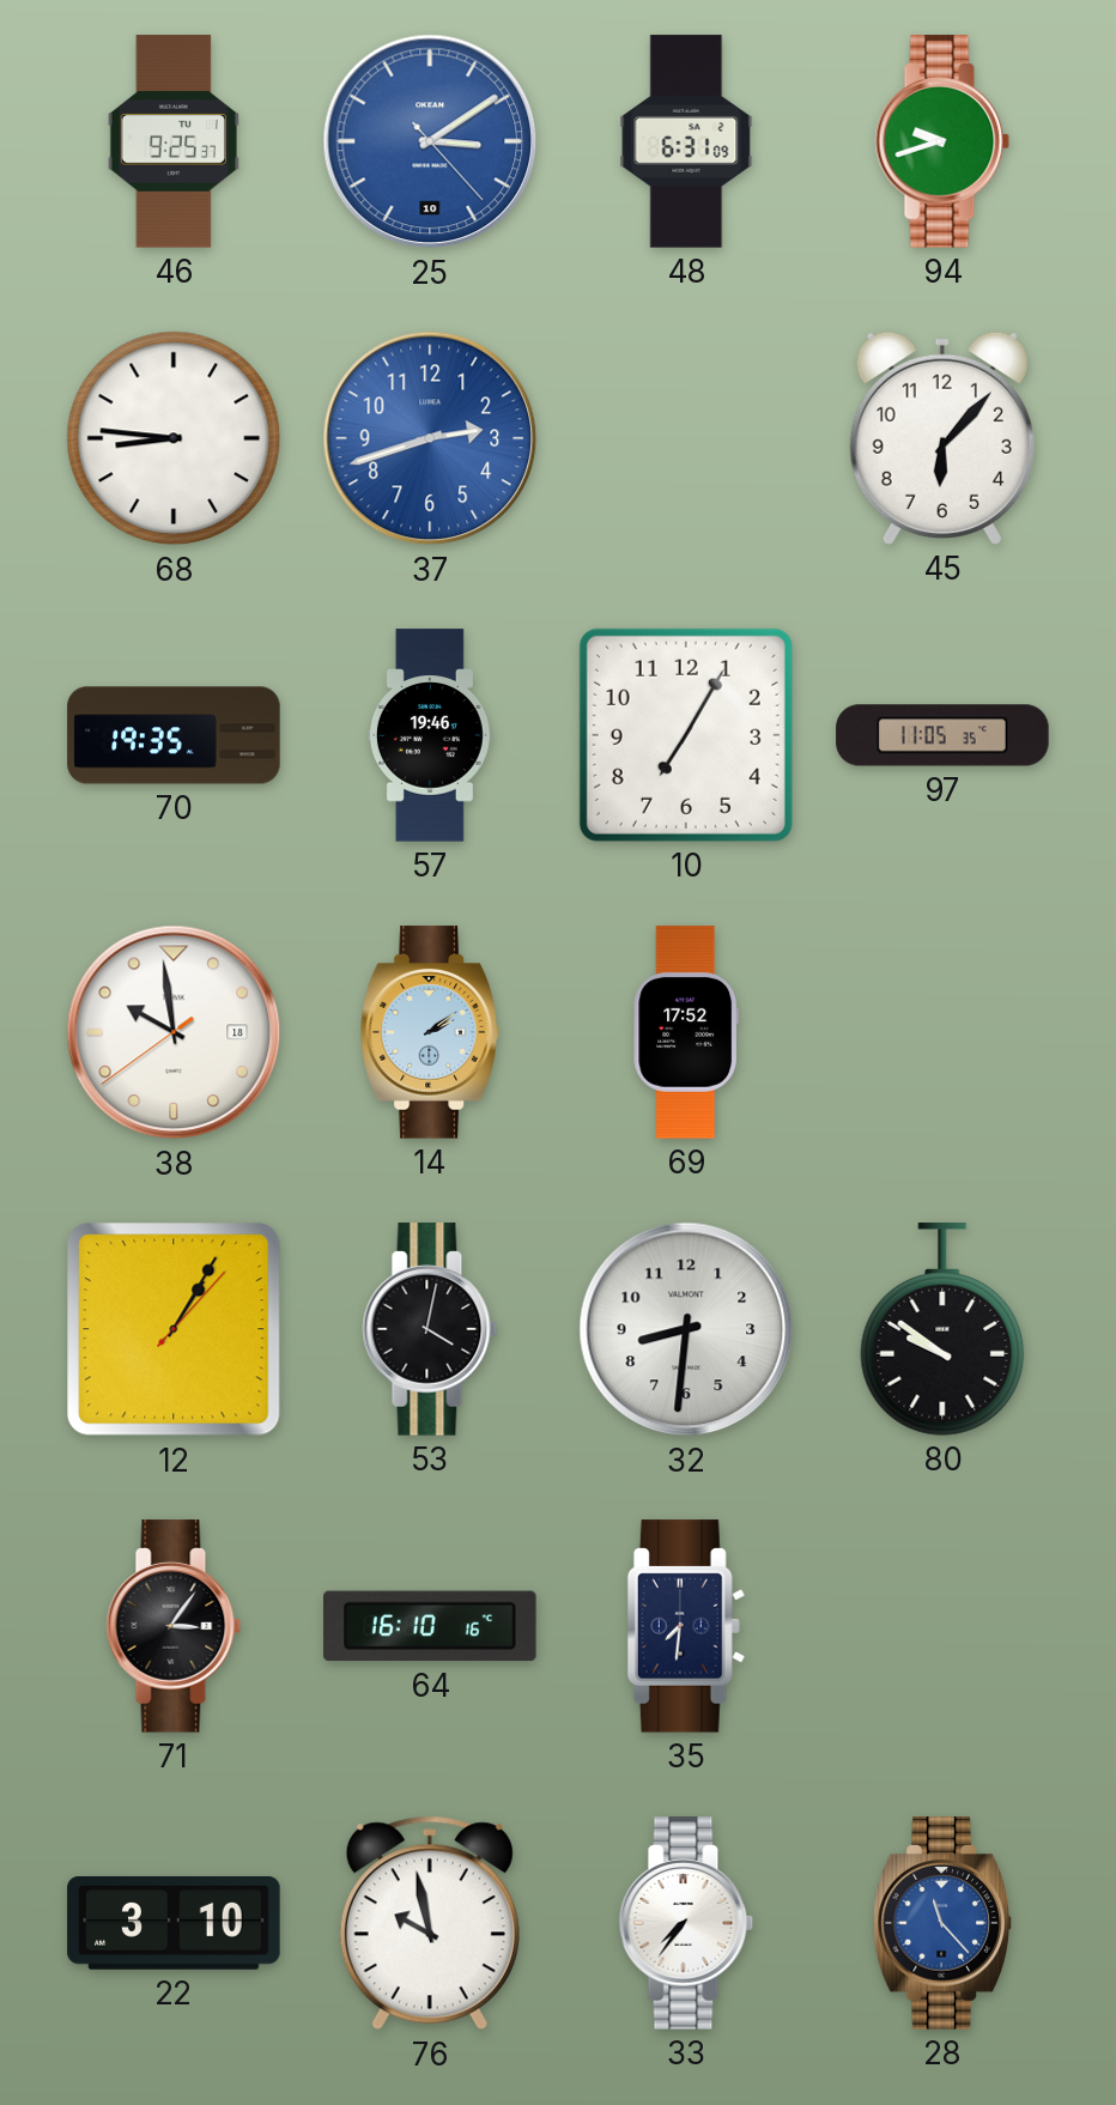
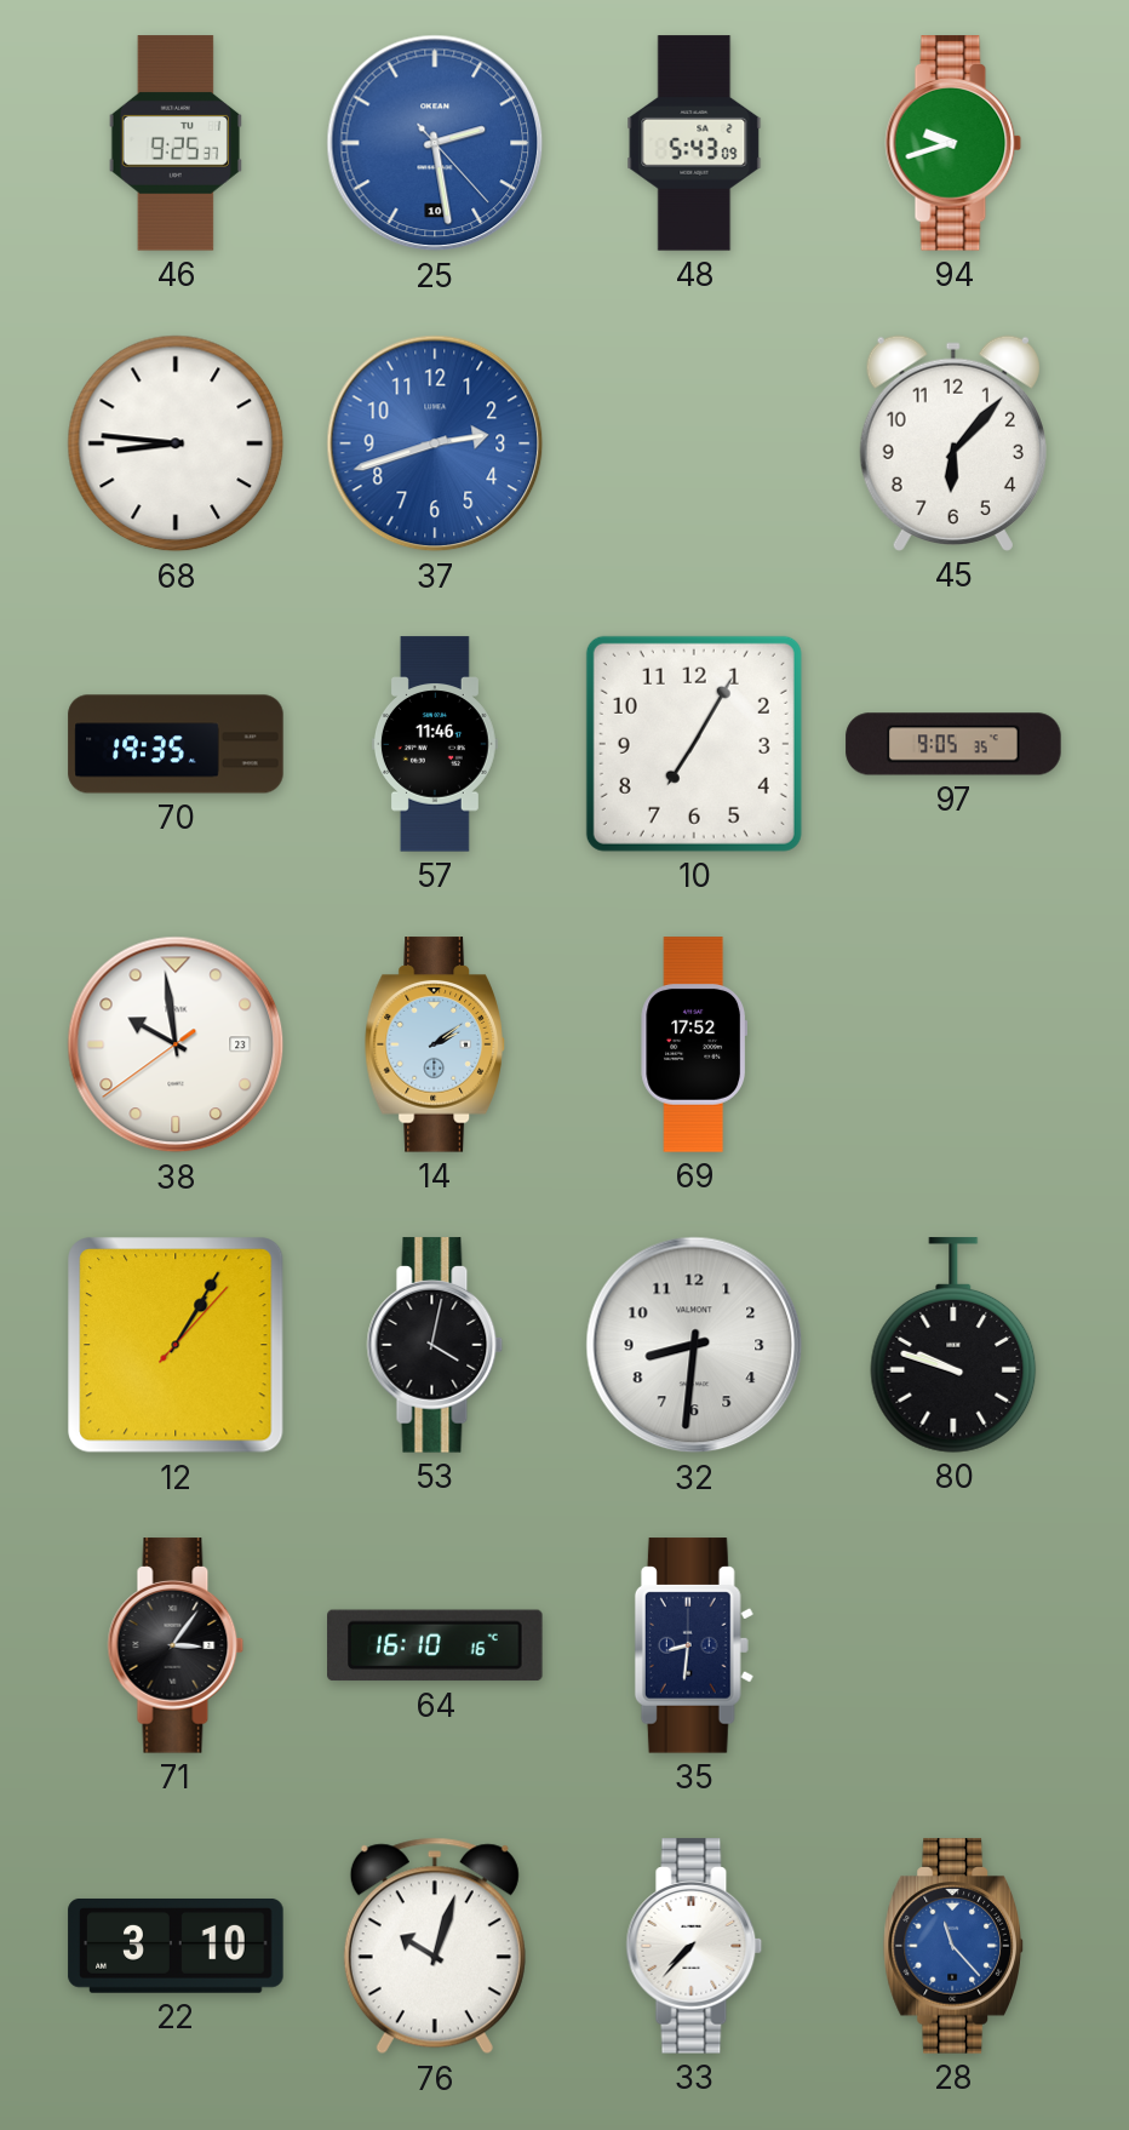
25: 3:09 -> 2:28 (435, 143)
48: 6:31 -> 5:43 (694, 143)
57: 19:46 -> 11:46 (435, 744)
97: 11:05 -> 9:05 (953, 744)
38 date: 18 -> 23 (176, 1044)
80: 9:51 -> 9:48 (953, 1345)
35: 7:31 -> 8:31 (694, 1645)
76: 9:58 -> 10:03 (435, 1946)
33: 7:36 -> 7:37 (694, 1946)
